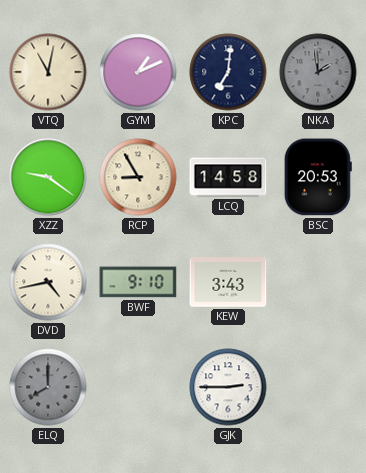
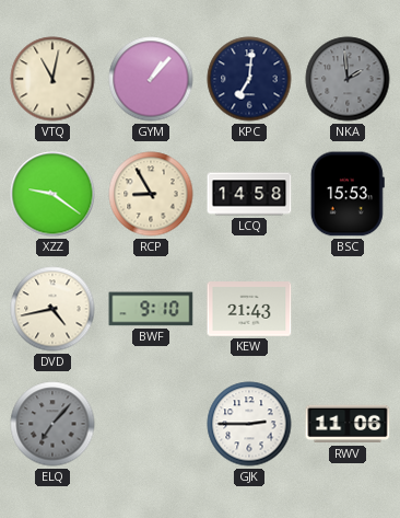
GYM: 1:11 -> 1:07 (151, 79)
BSC: 20:53 -> 15:53 (348, 194)
KEW: 3:43 -> 21:43 (249, 309)
ELQ: 8:00 -> 7:07 (52, 424)
RWV: none -> 11:06 (348, 424)
